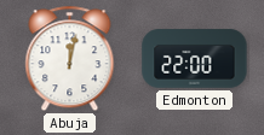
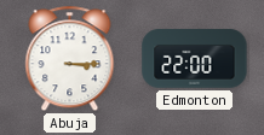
Abuja: 12:02 -> 3:15 (70, 59)
